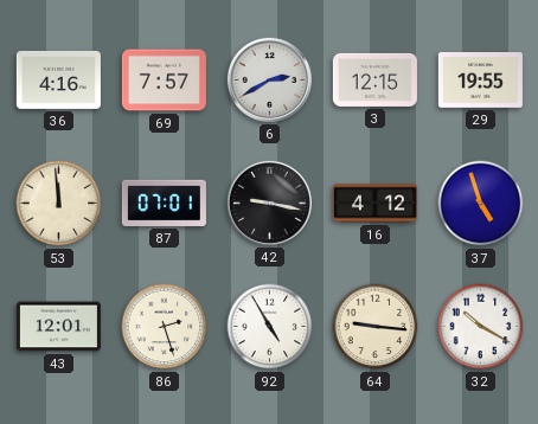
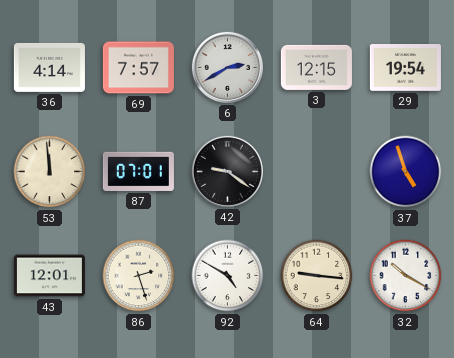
36: 4:16 -> 4:14 (49, 67)
29: 19:55 -> 19:54 (405, 68)
42: 9:17 -> 9:21 (227, 171)
16: 4:12 -> none (374, 204)
92: 4:55 -> 4:50 (228, 276)
